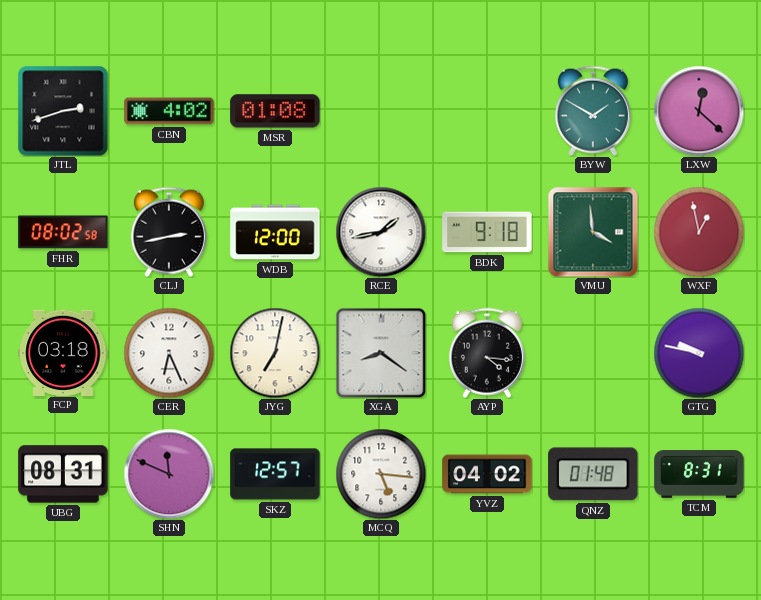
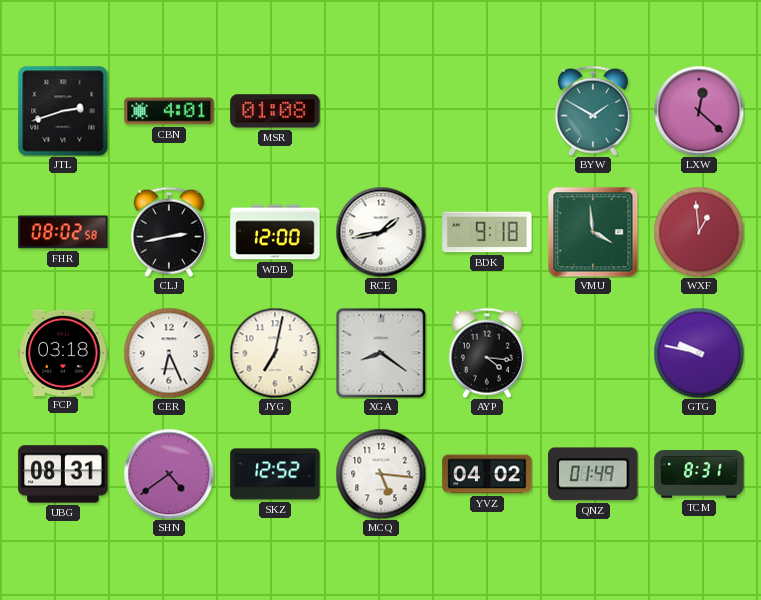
CBN: 4:02 -> 4:01 (169, 111)
WXF: 12:58 -> 12:59 (699, 232)
SHN: 11:49 -> 4:39 (169, 474)
SKZ: 12:57 -> 12:52 (275, 474)
QNZ: 01:48 -> 01:49 (593, 474)
